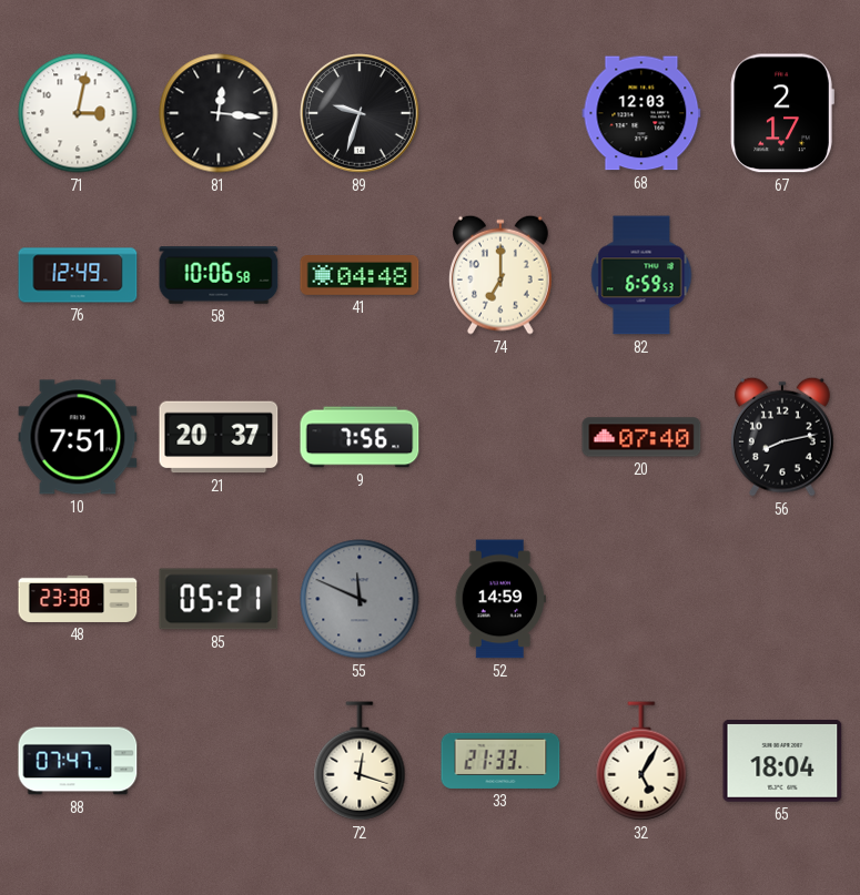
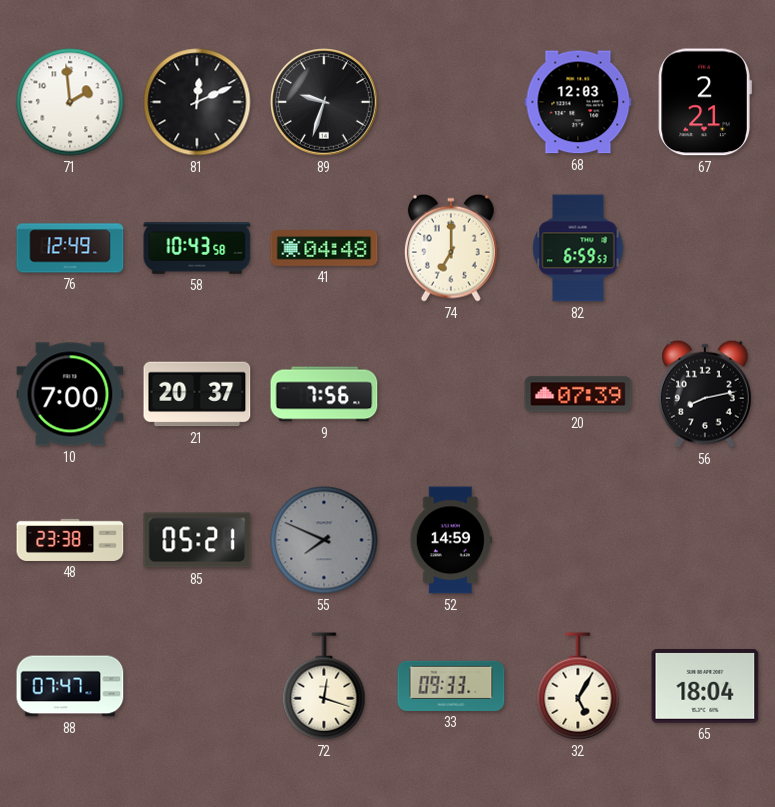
71: 3:02 -> 1:59 (70, 102)
81: 12:16 -> 12:11 (197, 102)
67: 2:17 -> 2:21 (705, 102)
58: 10:06 -> 10:43 (197, 248)
10: 7:51 -> 7:00 (70, 394)
20: 07:40 -> 07:39 (578, 394)
55: 11:49 -> 7:49 (324, 540)
33: 21:33 -> 09:33 (451, 686)
